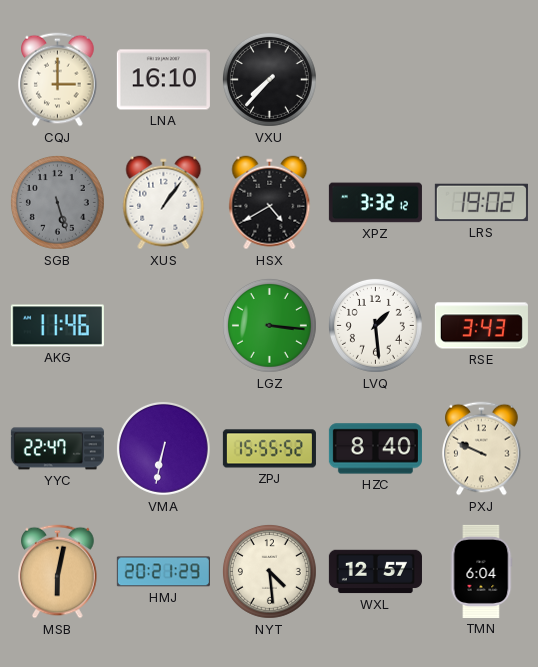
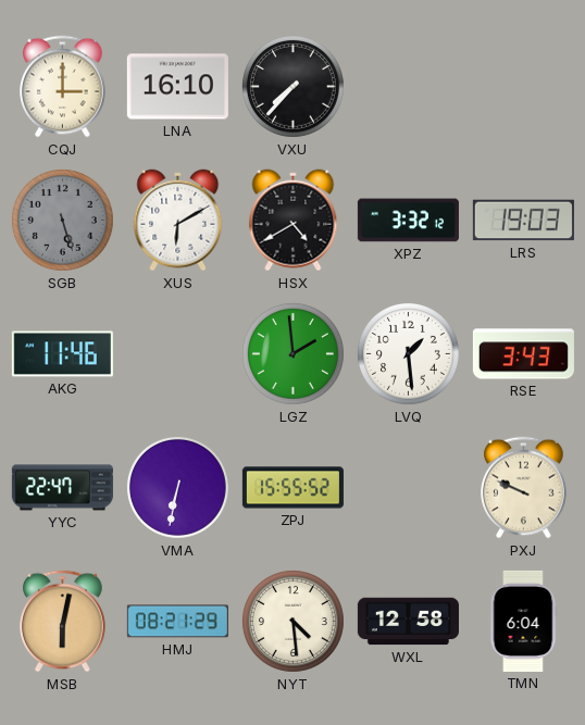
XUS: 1:06 -> 6:10 (178, 221)
LRS: 19:02 -> 19:03 (523, 221)
LGZ: 3:16 -> 1:59 (292, 353)
HZC: 8:40 -> none (375, 449)
HMJ: 20:21 -> 08:21 (177, 622)
WXL: 12:57 -> 12:58 (408, 622)
